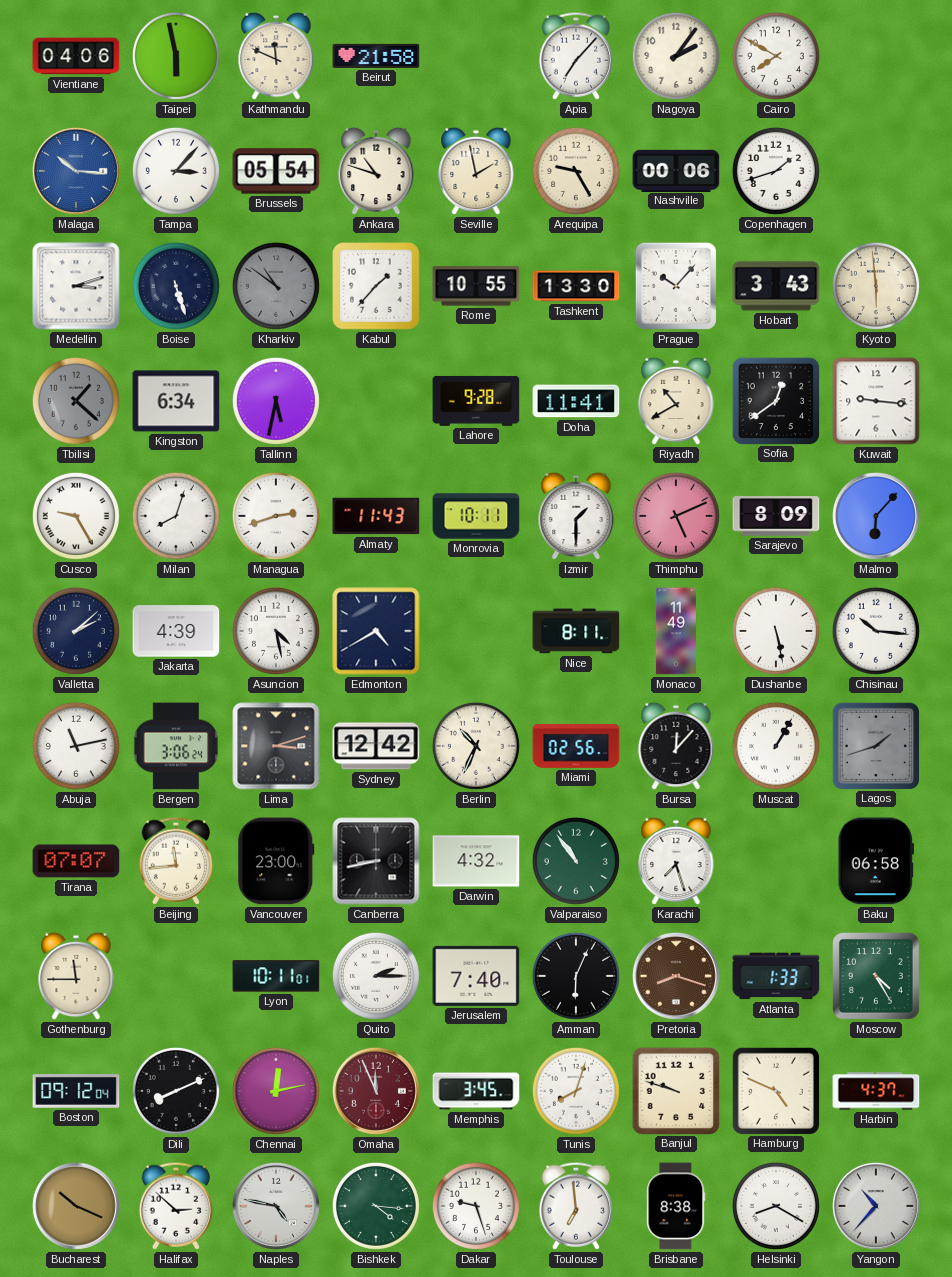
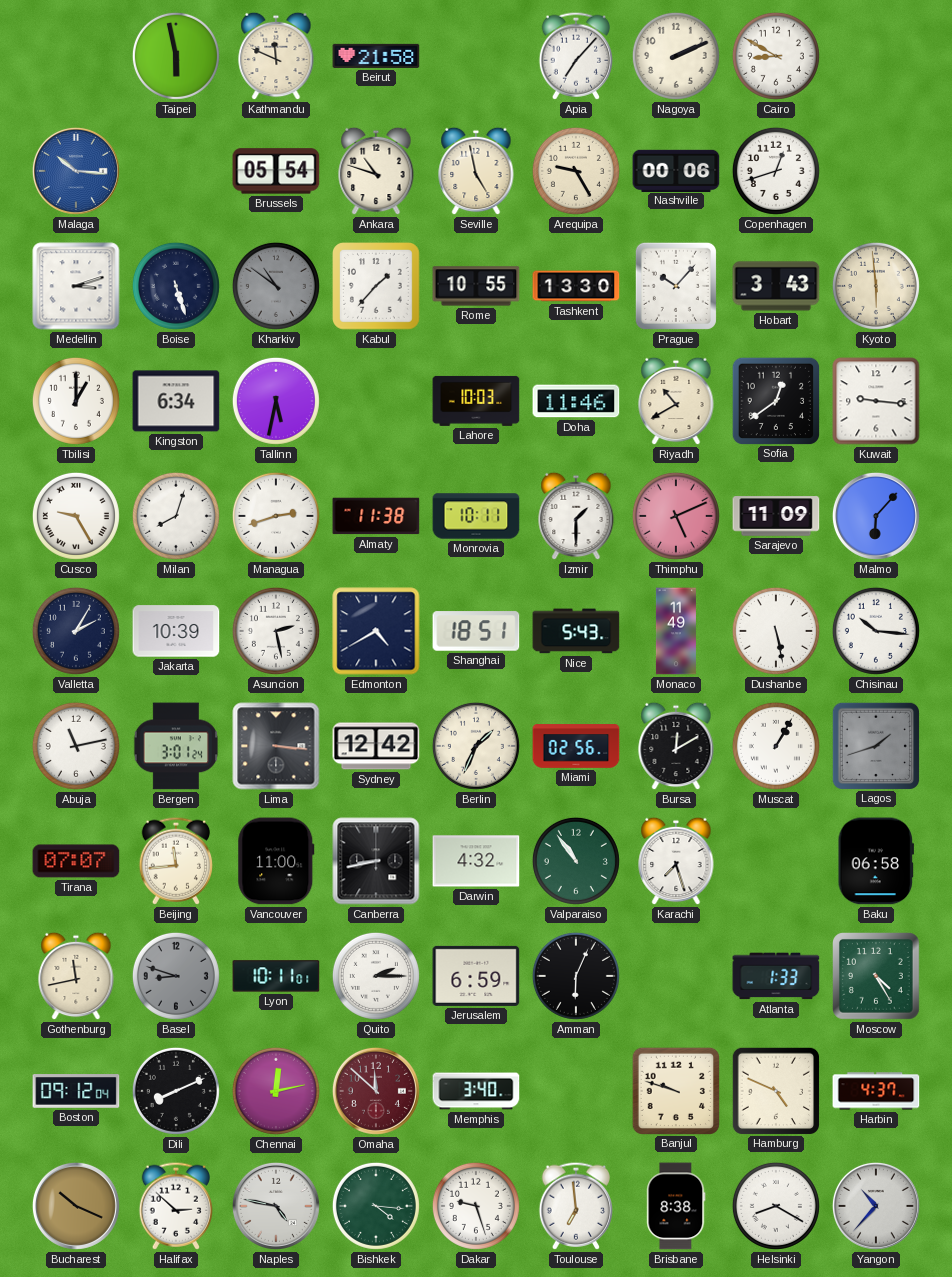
Vientiane: 04:06 -> none (76, 56)
Nagoya: 2:06 -> 2:11 (676, 56)
Cairo: 7:50 -> 8:50 (776, 56)
Tampa: 3:07 -> none (176, 171)
Seville: 1:58 -> 4:58 (476, 171)
Copenhagen: 1:42 -> 12:42 (776, 171)
Tbilisi: 1:22 -> 1:00 (76, 401)
Tbilisi dial: grey -> white (76, 401)
Lahore: 9:28 -> 10:03 (476, 401)
Doha: 11:41 -> 11:46 (576, 401)
Almaty: 11:43 -> 11:38 (376, 516)
Sarajevo: 8:09 -> 11:09 (776, 516)
Valletta: 2:08 -> 2:05 (76, 631)
Jakarta: 4:39 -> 10:39 (176, 631)
Asuncion: 4:28 -> 2:28 (276, 631)
Shanghai: none -> 18:51 (476, 631)
Nice: 8:11 -> 5:43 (576, 631)
Bergen: 3:06 -> 3:01 (176, 746)
Lima: 3:12 -> 3:16 (276, 746)
Berlin: 10:34 -> 1:34 (476, 746)
Bursa: 12:07 -> 12:10 (676, 746)
Vancouver: 23:00 -> 11:00 (276, 861)
Gothenburg: 11:45 -> 11:43 (76, 976)
Basel: none -> 8:48 (176, 976)
Jerusalem: 7:40 -> 6:59 (476, 976)
Pretoria: 8:18 -> none (676, 976)
Omaha: 11:56 -> 11:52 (376, 1091)
Memphis: 3:45 -> 3:40 (476, 1091)
Tunis: 8:03 -> none (576, 1091)
